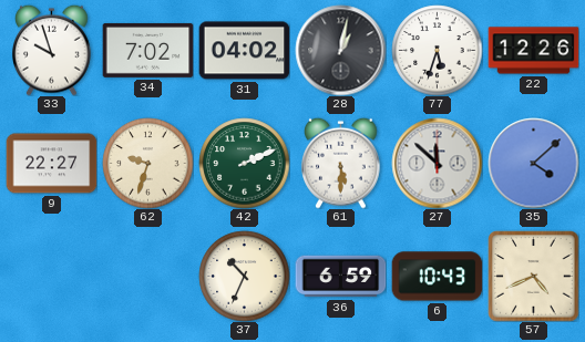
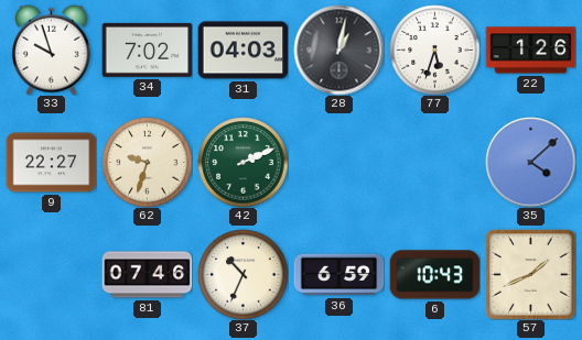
31: 04:02 -> 04:03 (242, 51)
22: 12:26 -> 1:26 (530, 51)
61: 5:30 -> none (341, 163)
27: 11:52 -> none (437, 163)
81: none -> 07:46 (147, 275)
57: 4:41 -> 1:41 (530, 274)
